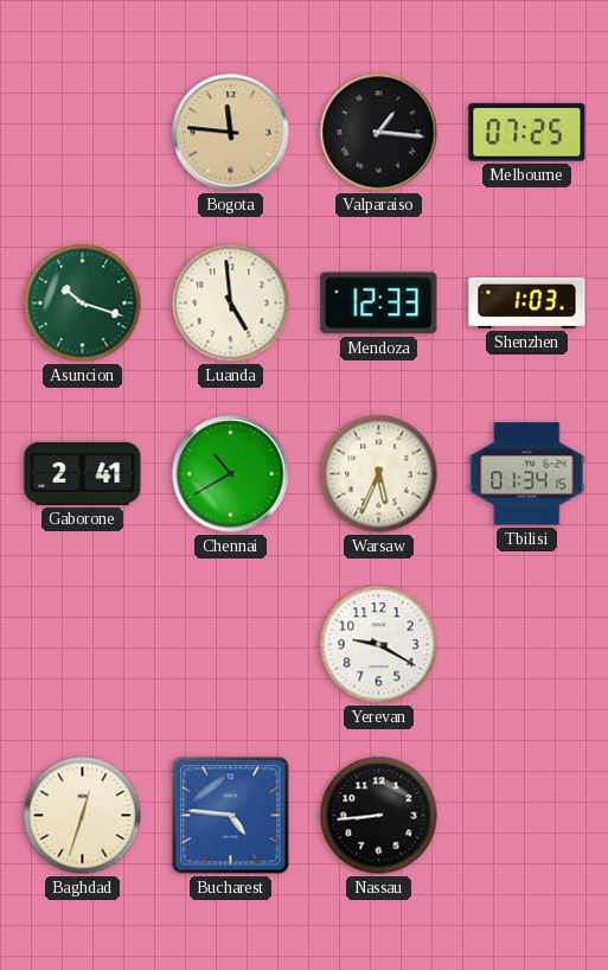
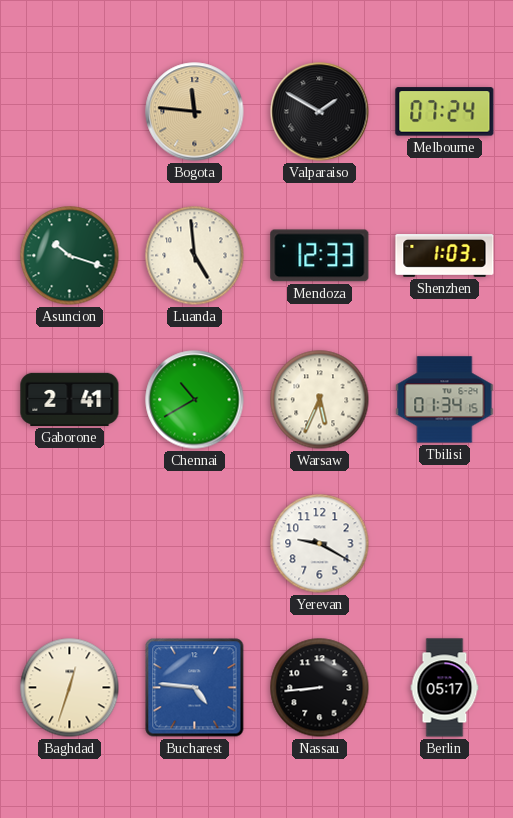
Valparaiso: 1:16 -> 1:50 (320, 112)
Melbourne: 07:25 -> 07:24 (445, 112)
Berlin: none -> 05:17 (445, 688)
